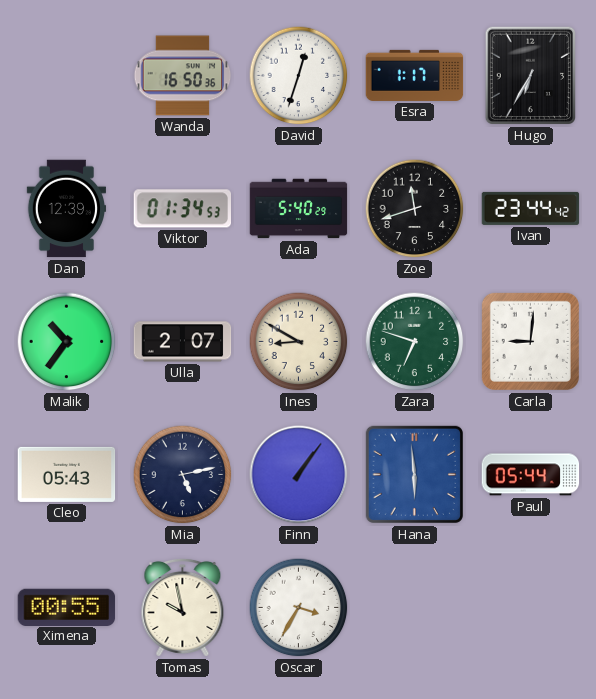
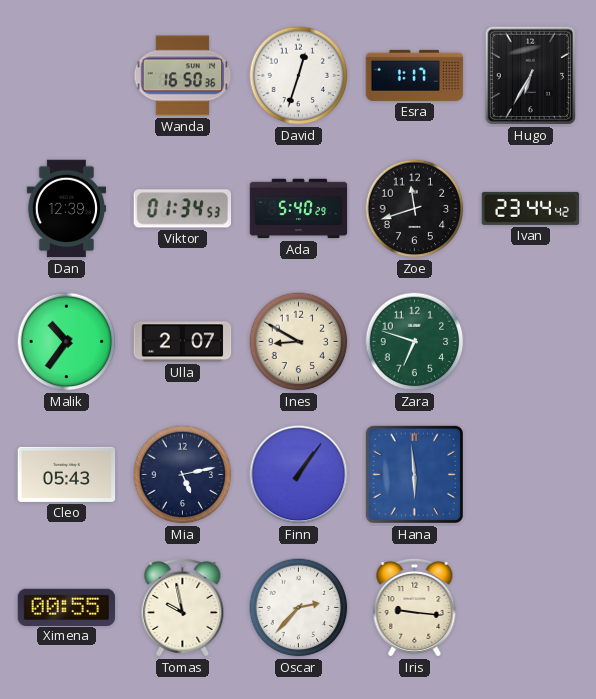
Carla: 9:01 -> none (530, 341)
Paul: 05:44 -> none (531, 475)
Oscar: 3:35 -> 2:37 (299, 608)
Iris: none -> 9:16 (415, 607)
